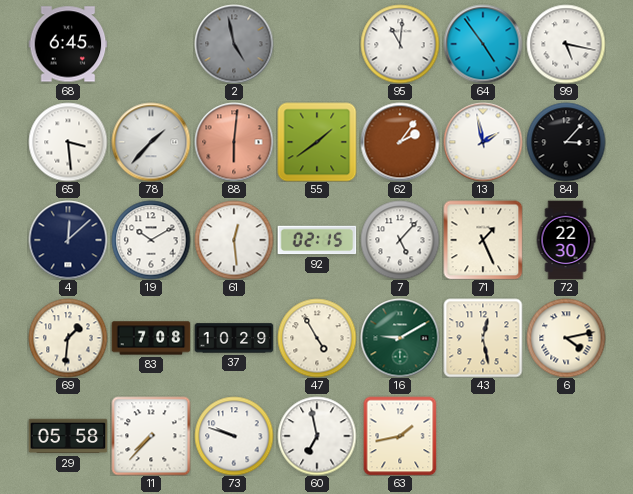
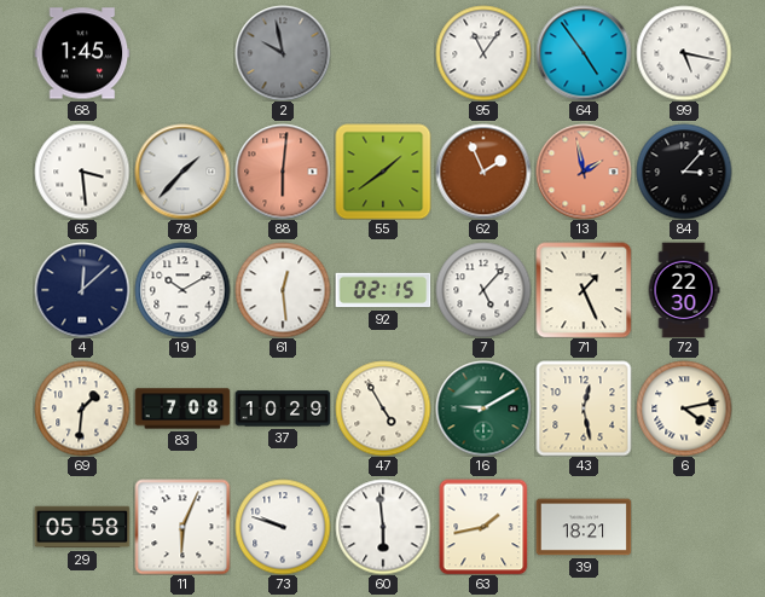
68: 6:45 -> 1:45 (82, 53)
2: 4:58 -> 9:58 (283, 53)
95: 11:01 -> 11:06 (483, 53)
62: 2:06 -> 1:56 (483, 172)
13 dial: white -> salmon (584, 172)
11: 7:37 -> 6:04 (182, 527)
60: 6:58 -> 5:59 (383, 527)
39: none -> 18:21 (584, 527)
